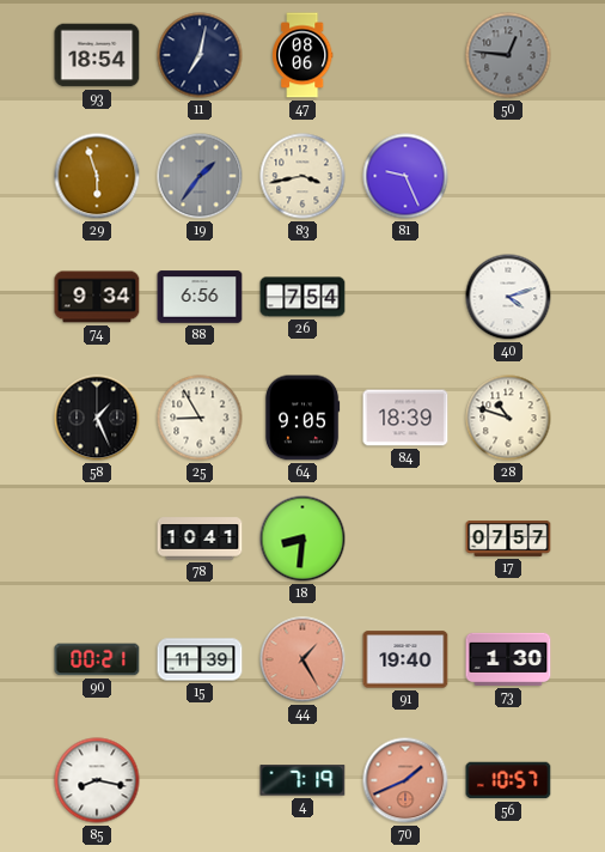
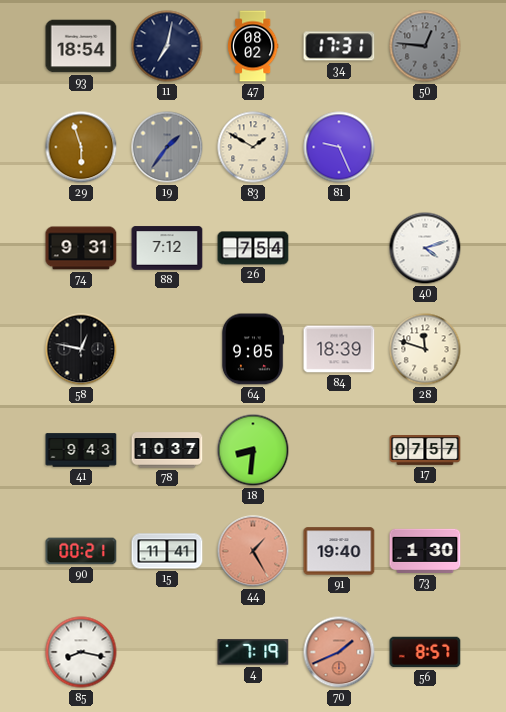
47: 08:06 -> 08:02 (253, 46)
34: none -> 17:31 (339, 46)
83: 3:43 -> 1:50 (253, 147)
74: 9:34 -> 9:31 (81, 248)
88: 6:56 -> 7:12 (167, 248)
58: 1:26 -> 12:47 (81, 349)
25: 8:55 -> none (200, 418)
28: 10:48 -> 11:48 (425, 349)
41: none -> 9:43 (81, 450)
78: 10:41 -> 10:37 (167, 450)
15: 11:39 -> 11:41 (167, 551)
56: 10:57 -> 8:57 (425, 652)
